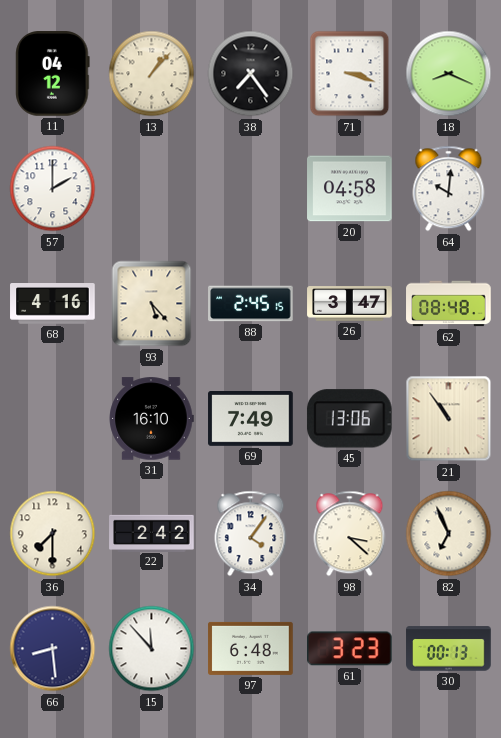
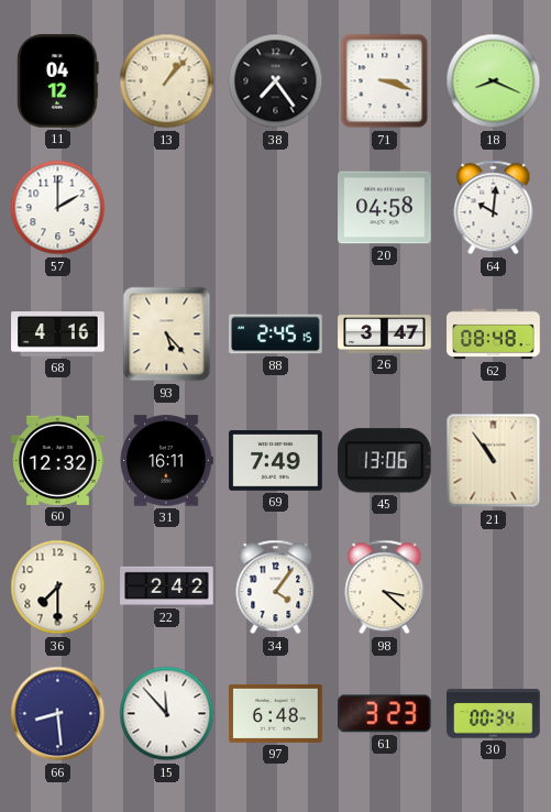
60: none -> 12:32 (58, 460)
31: 16:10 -> 16:11 (166, 461)
82: 6:56 -> none (449, 534)
30: 00:13 -> 00:34 (494, 714)
